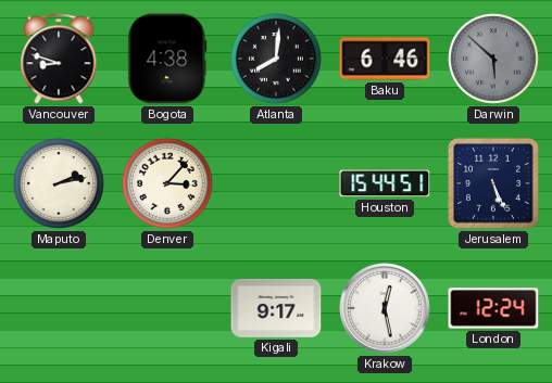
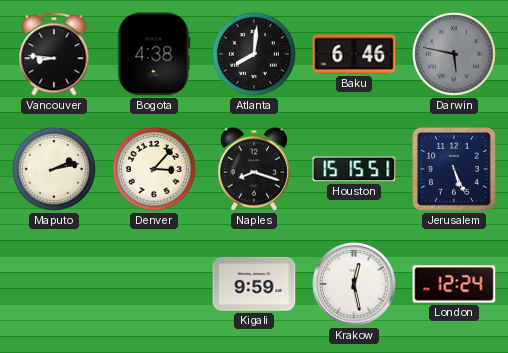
Vancouver: 8:48 -> 8:46 (54, 54)
Darwin: 5:52 -> 5:47 (455, 55)
Naples: none -> 8:18 (253, 169)
Houston: 15:44 -> 15:15 (354, 169)
Kigali: 9:17 -> 9:59 (254, 284)
